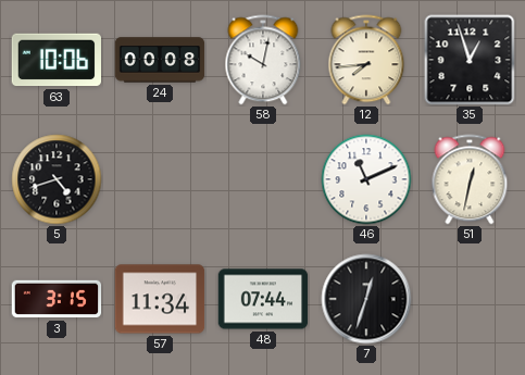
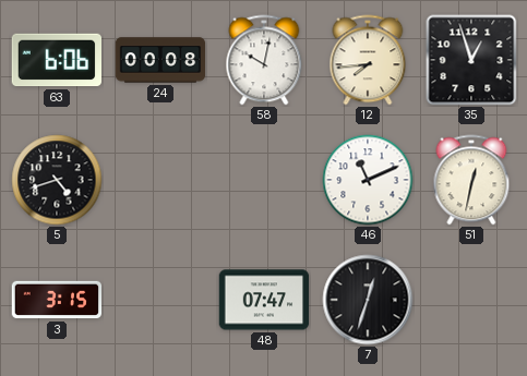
63: 10:06 -> 6:06 (56, 60)
57: 11:34 -> none (160, 299)
48: 07:44 -> 07:47 (264, 300)
